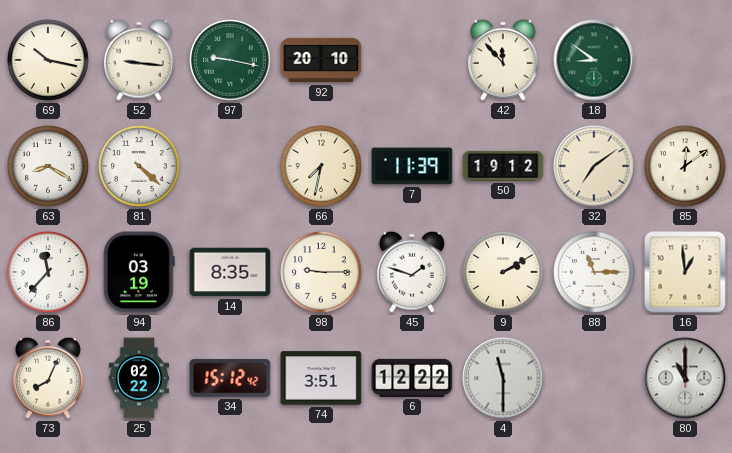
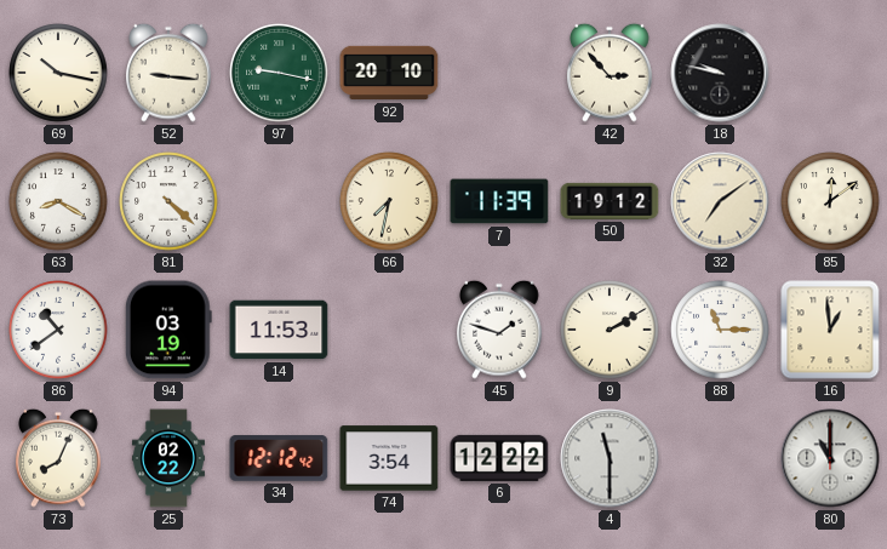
42: 11:53 -> 2:53 (610, 73)
18: 8:51 -> 9:47 (720, 73)
18 dial: green -> black (720, 73)
86: 11:37 -> 10:39 (58, 330)
14: 8:35 -> 11:53 (279, 330)
98: 9:15 -> none (321, 272)
34: 15:12 -> 12:12 (279, 458)
74: 3:51 -> 3:54 (389, 458)
